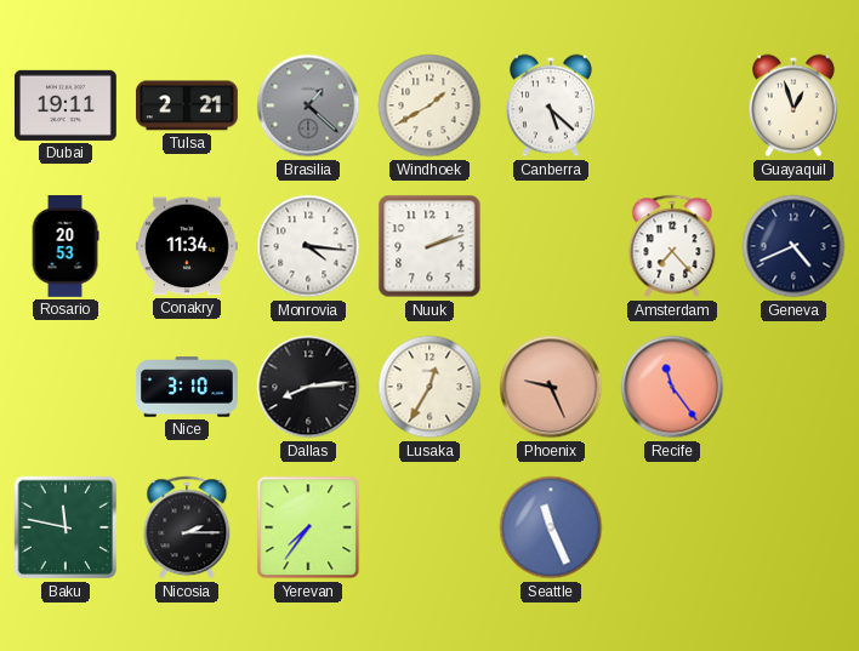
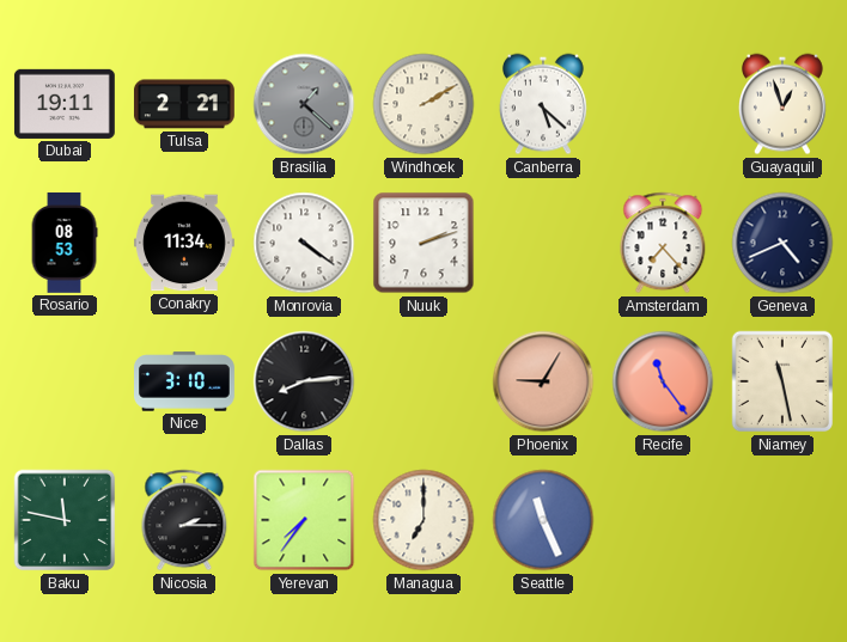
Windhoek: 1:40 -> 2:10 (423, 104)
Rosario: 20:53 -> 08:53 (65, 244)
Monrovia: 4:16 -> 4:21 (304, 243)
Lusaka: 12:35 -> none (429, 387)
Phoenix: 9:26 -> 9:05 (543, 381)
Niamey: none -> 11:28 (782, 381)
Managua: none -> 7:00 (423, 520)
